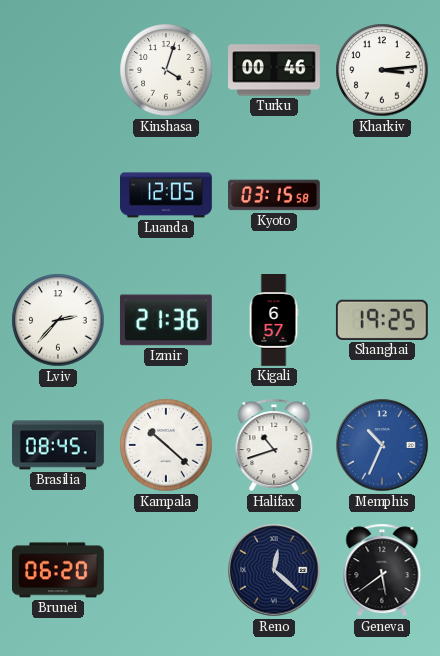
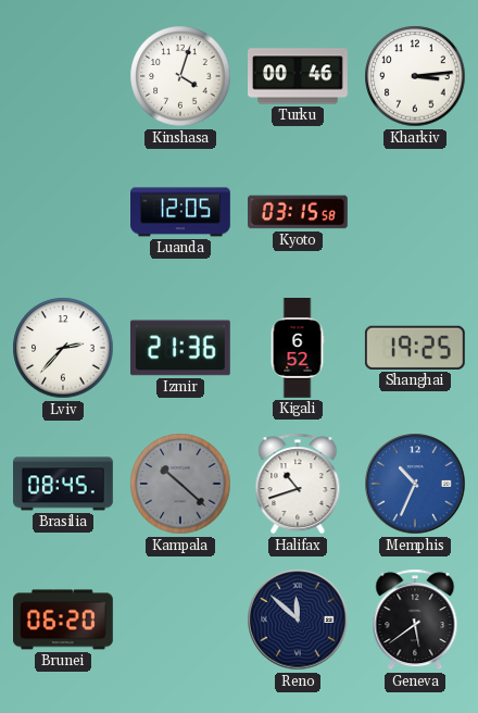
Kigali: 6:57 -> 6:52 (298, 349)
Kampala dial: white -> grey (180, 484)
Reno: 12:22 -> 11:52 (298, 620)
